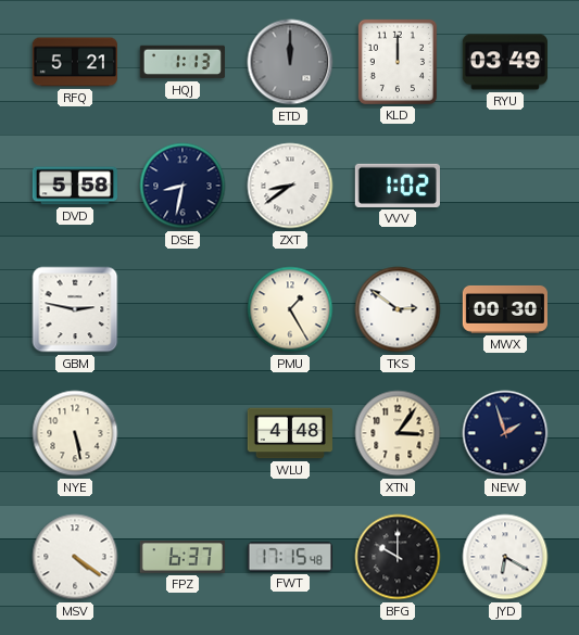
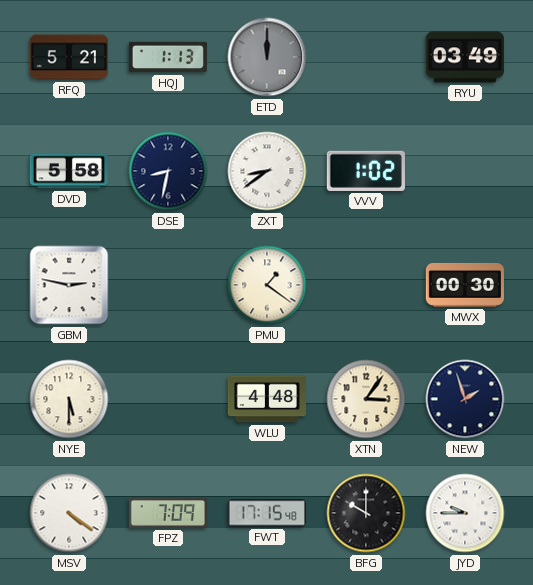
KLD: 12:00 -> none (398, 62)
PMU: 1:25 -> 1:21 (267, 285)
TKS: 2:51 -> none (398, 309)
NYE: 5:28 -> 5:30 (69, 399)
FPZ: 6:37 -> 7:09 (168, 514)
JYD: 6:20 -> 9:45 (465, 513)
